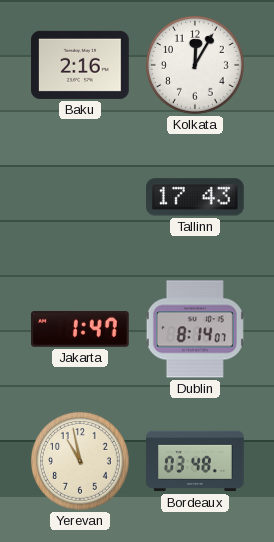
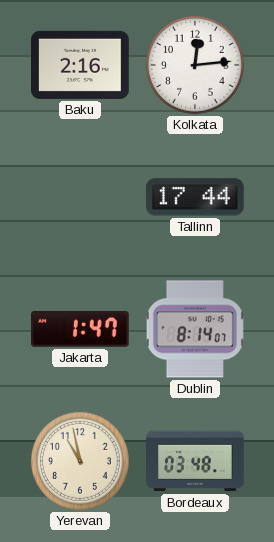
Kolkata: 12:05 -> 12:14 (195, 65)
Tallinn: 17:43 -> 17:44 (196, 197)
